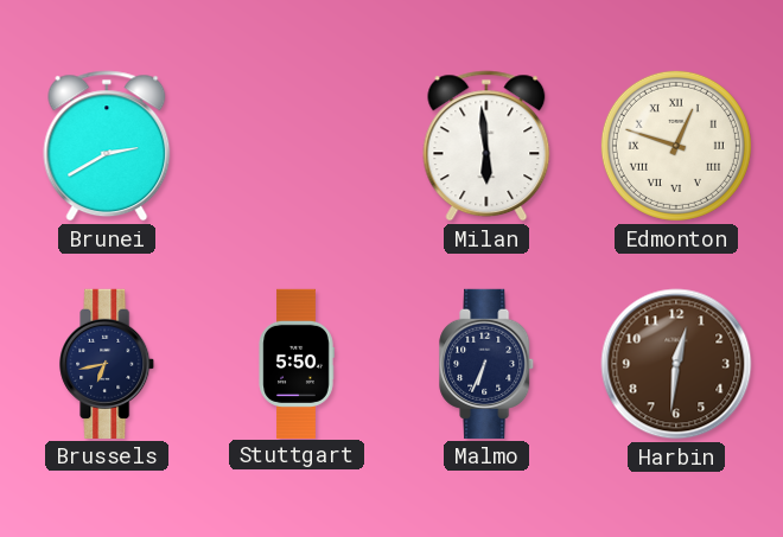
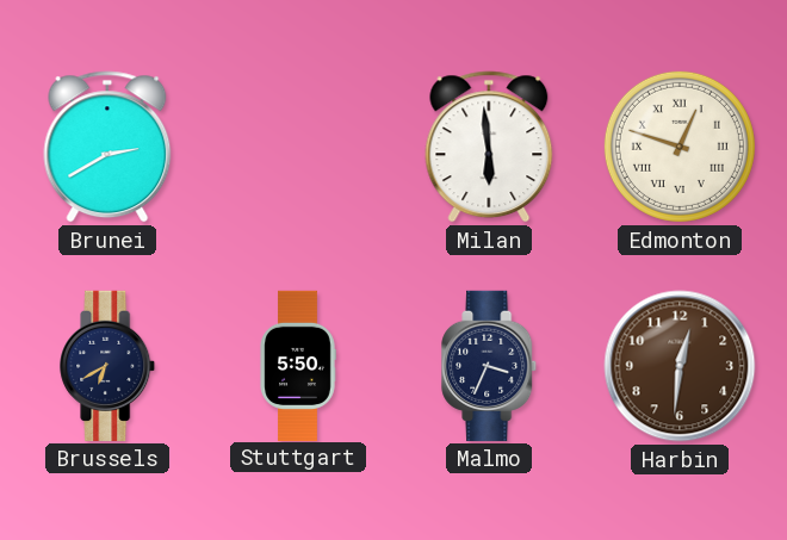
Brussels: 6:43 -> 6:40 (109, 366)
Malmo: 6:34 -> 3:34 (490, 366)
